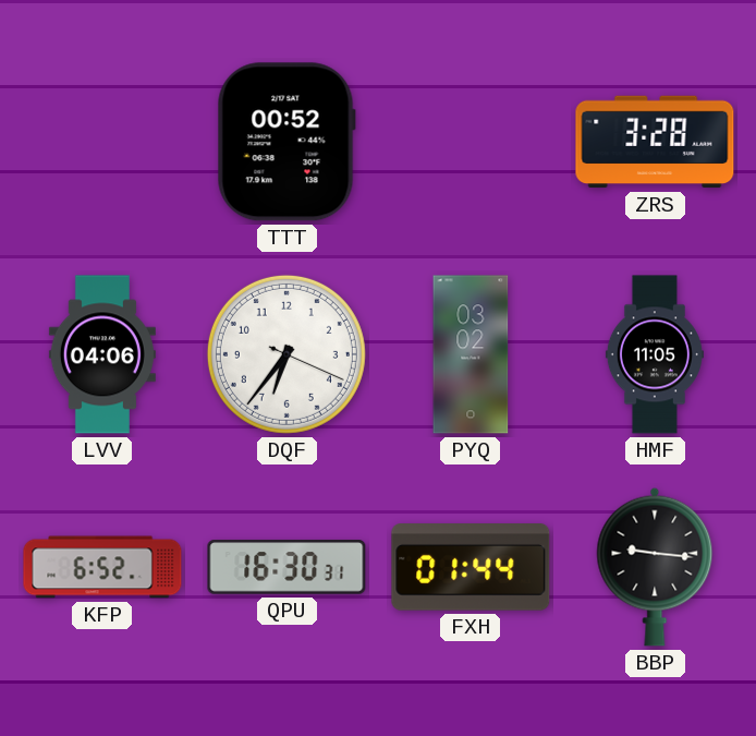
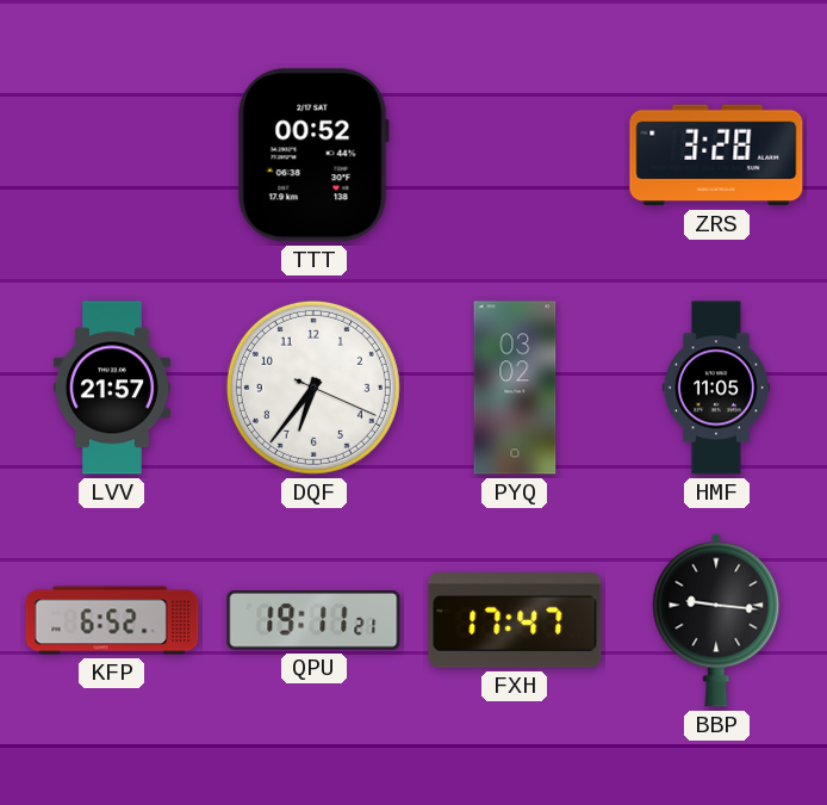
LVV: 04:06 -> 21:57 (112, 388)
QPU: 16:30 -> 19:11 (313, 620)
FXH: 01:44 -> 17:47 (515, 620)
